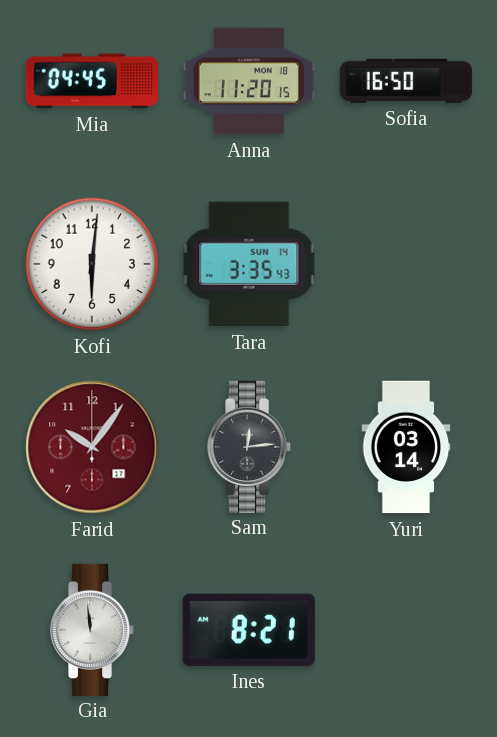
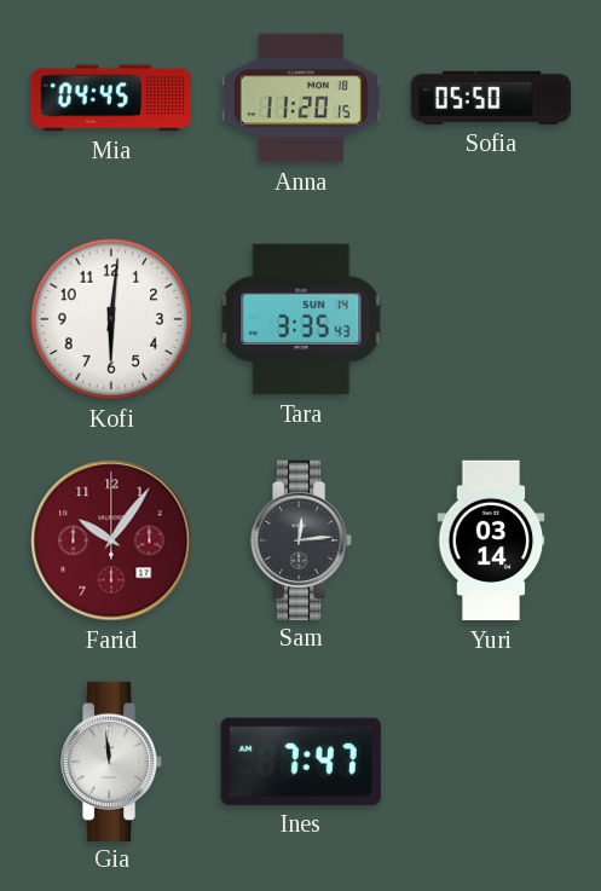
Sofia: 16:50 -> 05:50 (490, 98)
Ines: 8:21 -> 7:47 (301, 762)
